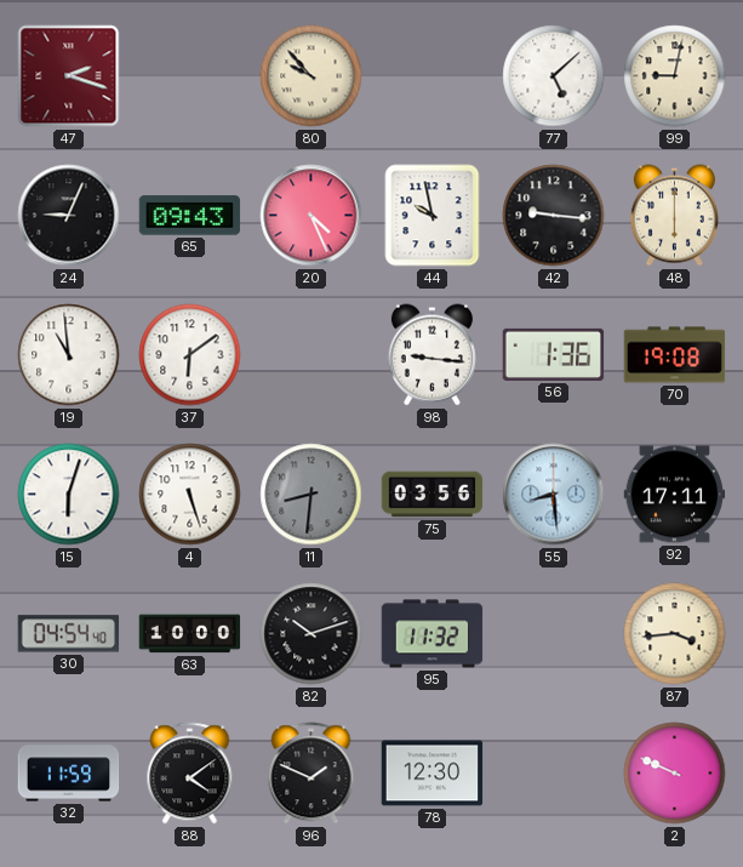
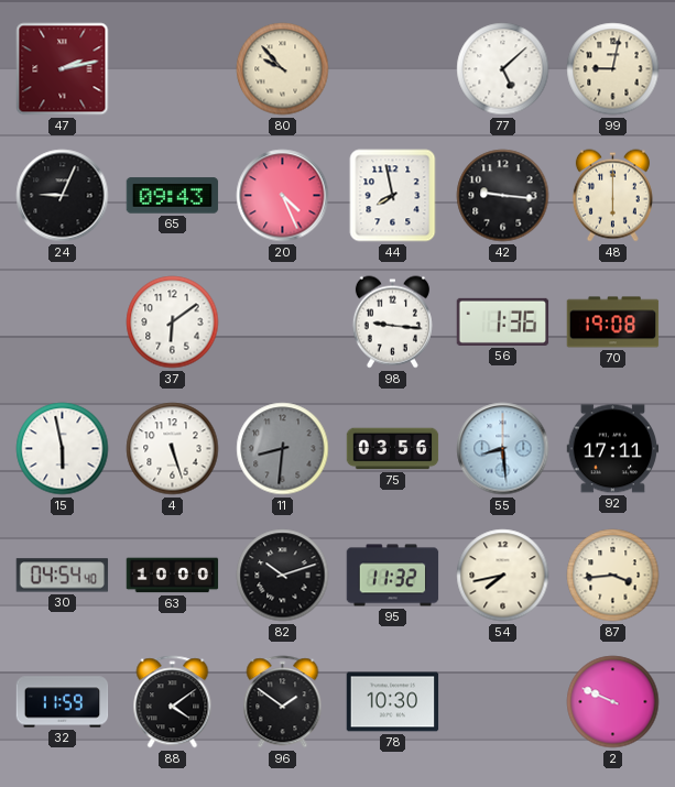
47: 2:18 -> 2:13 (63, 69)
44: 9:58 -> 7:58 (393, 196)
19: 10:59 -> none (69, 355)
15: 6:03 -> 5:58 (63, 449)
54: none -> 7:43 (503, 576)
96: 1:49 -> 1:51 (283, 702)
78: 12:30 -> 10:30 (393, 702)
